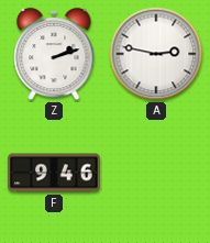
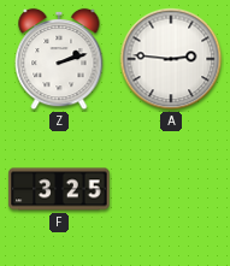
A: 2:47 -> 2:46 (171, 59)
F: 9:46 -> 3:25 (59, 189)
